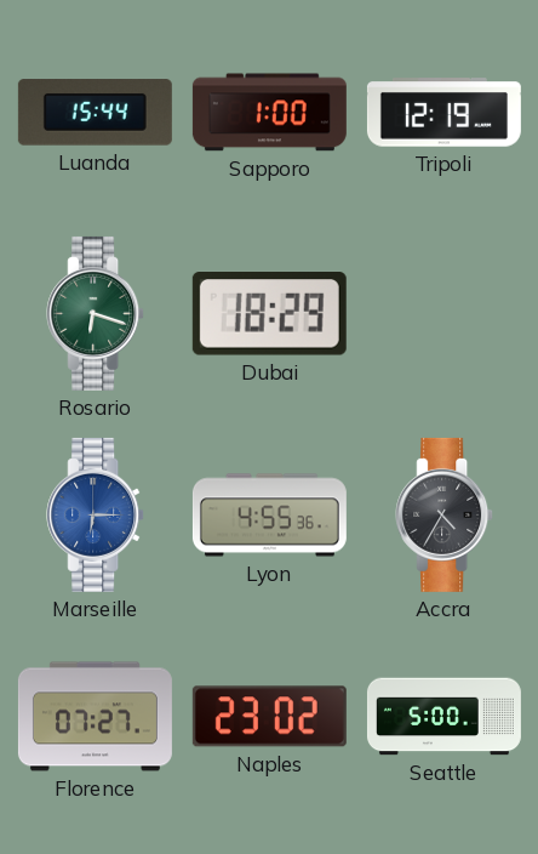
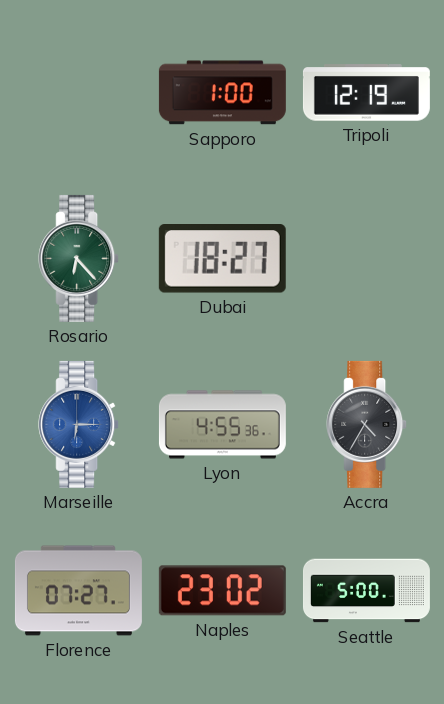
Luanda: 15:44 -> none (95, 113)
Rosario: 6:18 -> 6:23 (79, 258)
Dubai: 18:29 -> 18:27 (222, 259)
